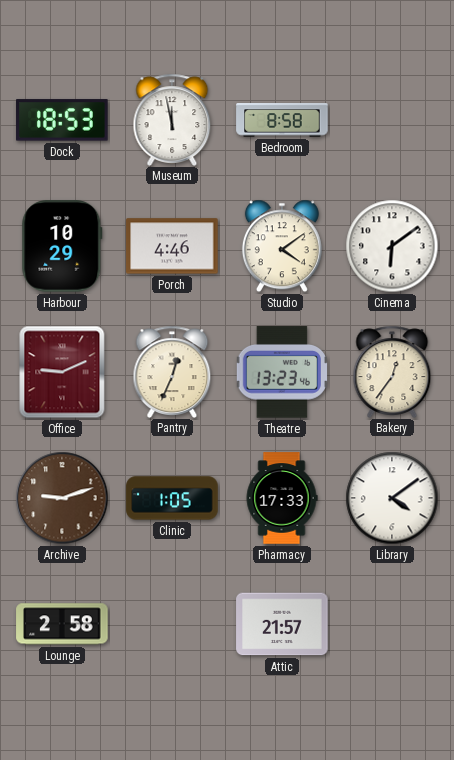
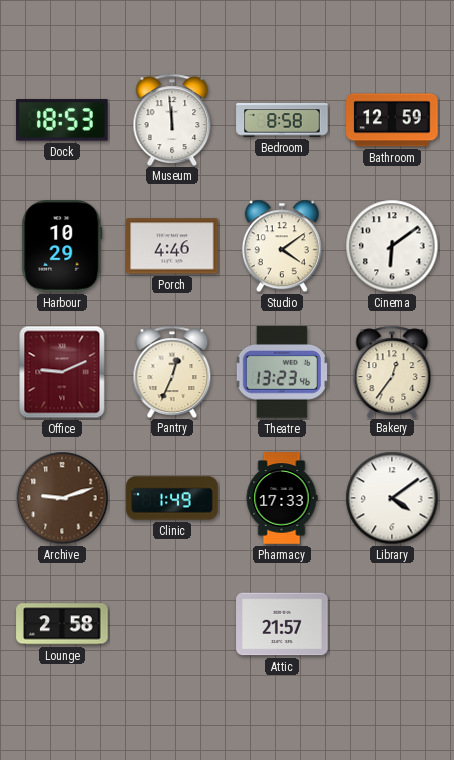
Museum: 11:58 -> 11:59 (172, 119)
Bathroom: none -> 12:59 (392, 120)
Clinic: 1:05 -> 1:49 (172, 498)
